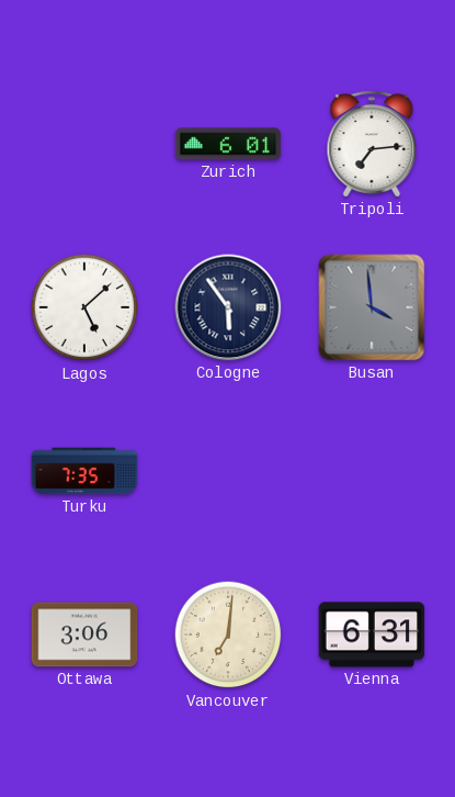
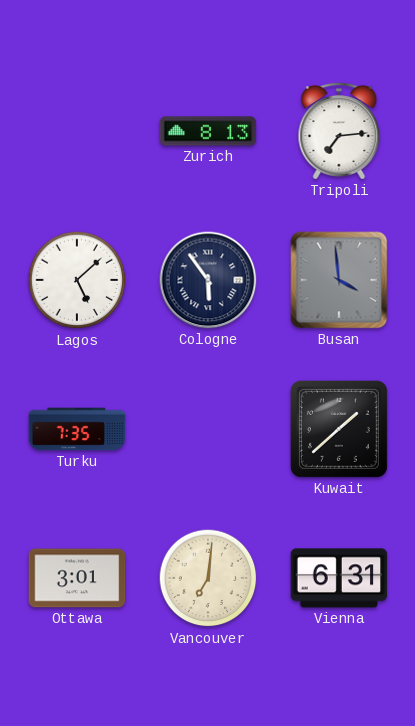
Zurich: 6:01 -> 8:13 (208, 131)
Kuwait: none -> 1:38 (339, 429)
Ottawa: 3:06 -> 3:01 (77, 578)
